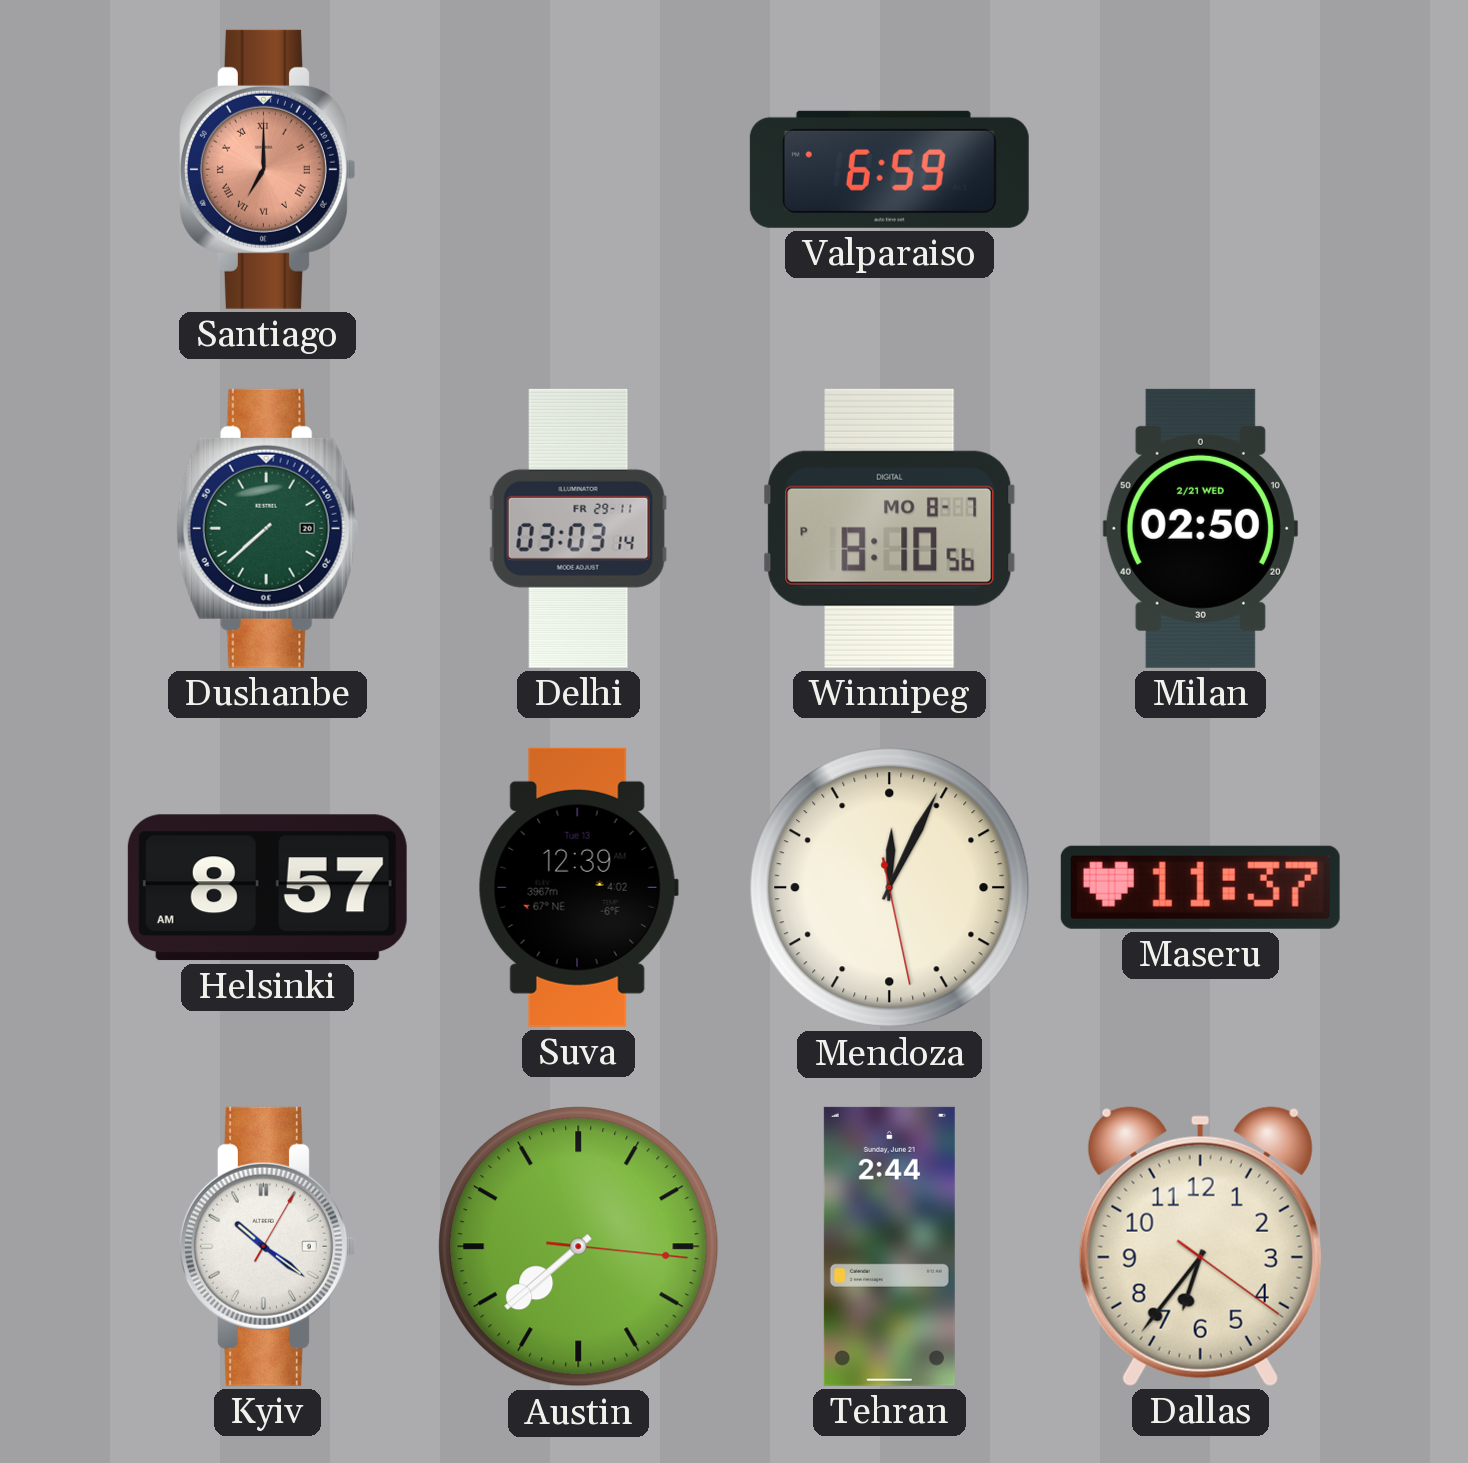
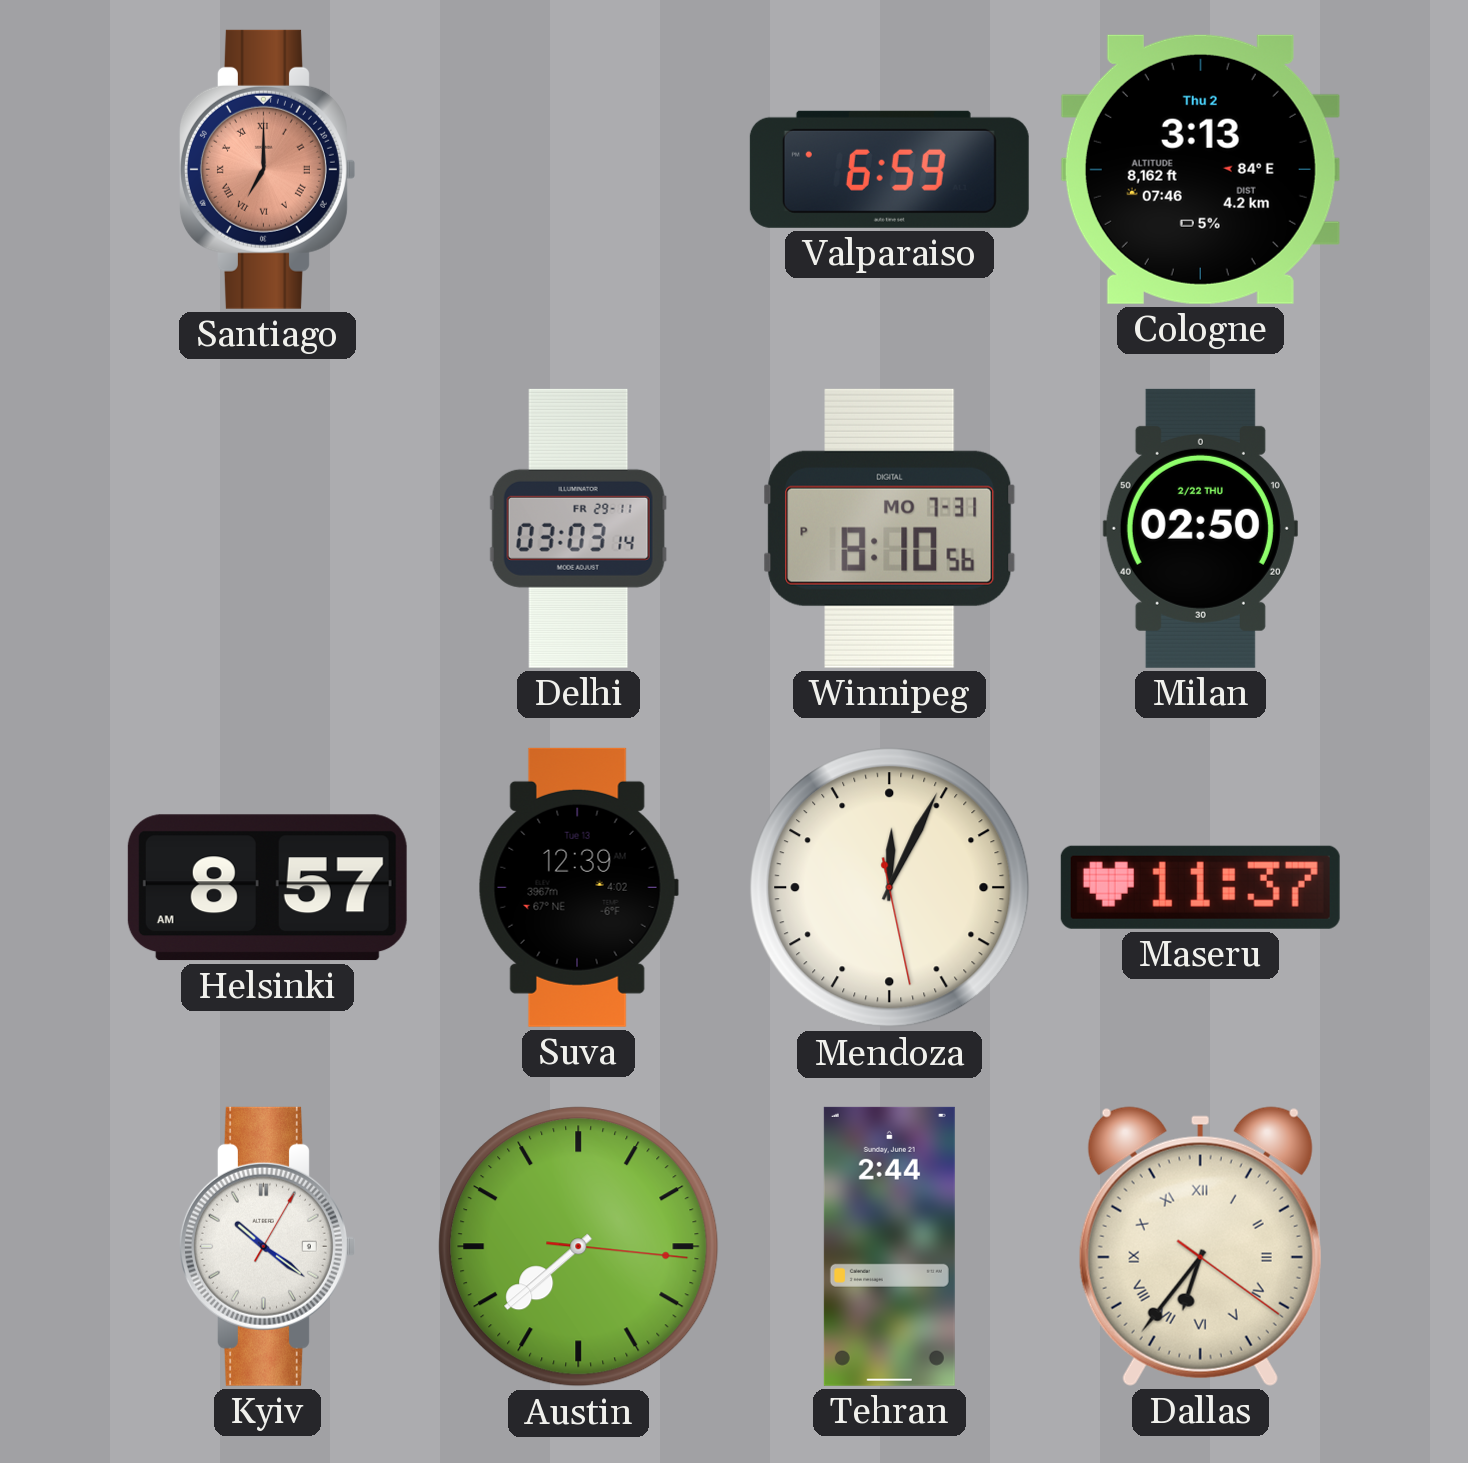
Cologne: none -> 3:13 (1200, 169)
Dushanbe: 7:38 -> none (268, 528)
Winnipeg date: MO 8-7 -> MO 7-31 (890, 528)
Milan date: 2/21 WED -> 2/22 THU (1200, 528)
Dallas numerals: Arabic -> Roman (1200, 1246)
